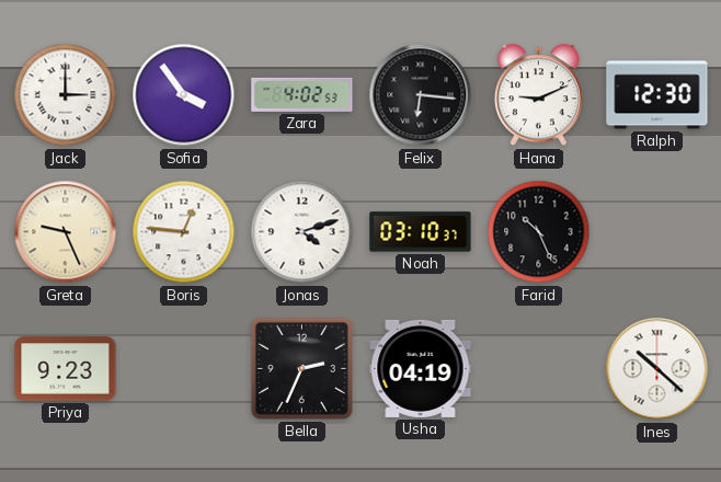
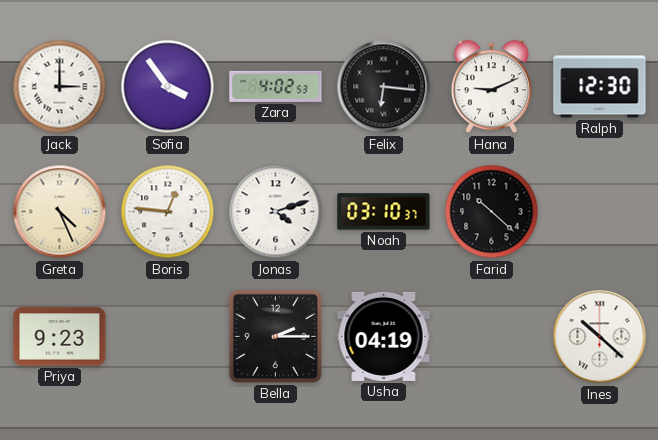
Greta: 9:26 -> 4:26 (60, 212)
Farid: 10:26 -> 10:22 (492, 212)
Bella: 2:34 -> 2:15 (275, 336)
